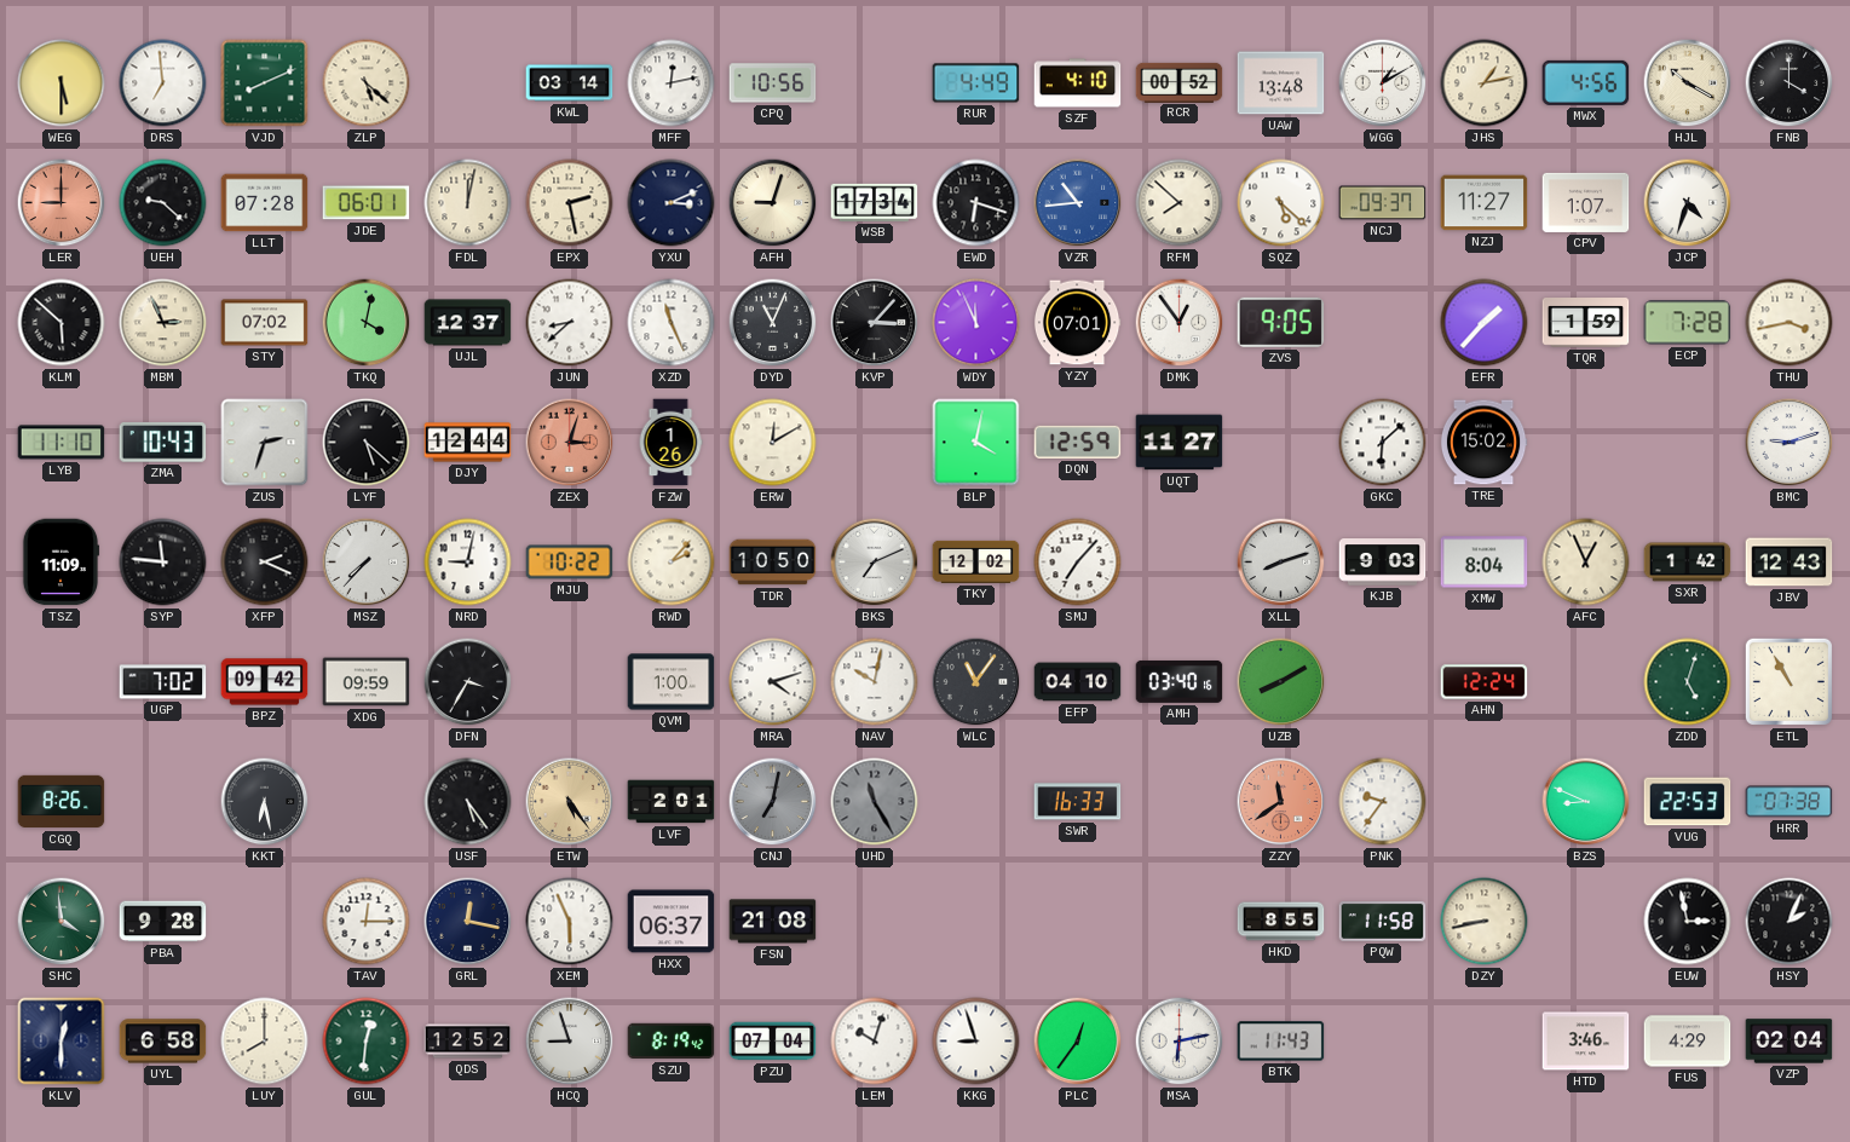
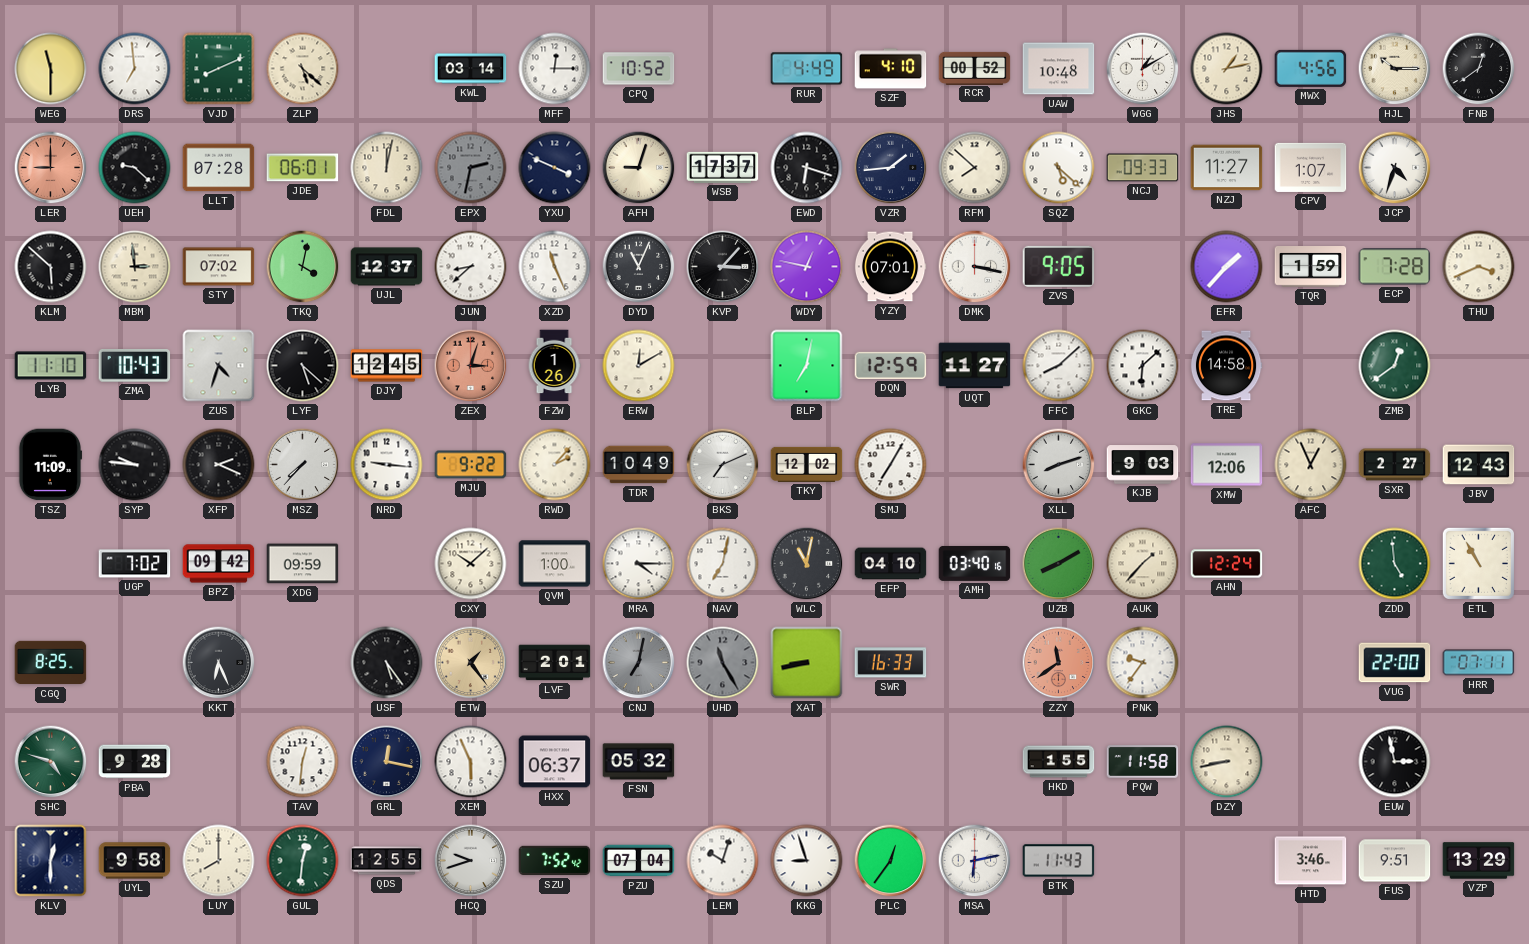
WEG: 5:30 -> 11:30 (51, 69)
MFF: 12:13 -> 12:15 (555, 69)
CPQ: 10:56 -> 10:52 (639, 69)
UAW: 13:48 -> 10:48 (1059, 69)
HJL: 10:20 -> 10:15 (1395, 69)
FNB: 4:00 -> 12:39 (1479, 69)
EPX: 2:28 -> 2:32 (471, 168)
EPX dial: cream -> grey (471, 168)
YXU: 3:11 -> 3:49 (555, 168)
WSB: 17:34 -> 17:37 (723, 167)
VZR: 10:44 -> 1:44 (891, 168)
VZR dial: blue -> navy (891, 168)
NCJ: 09:37 -> 09:33 (1143, 168)
MBM: 2:56 -> 2:59 (135, 267)
WDY: 11:56 -> 12:47 (807, 267)
DMK: 12:54 -> 3:17 (975, 267)
THU: 3:43 -> 3:41 (1479, 267)
ZUS: 2:33 -> 4:33 (219, 366)
DJY: 12:44 -> 12:45 (387, 366)
BLP: 4:02 -> 7:02 (807, 366)
FFC: none -> 8:08 (1059, 366)
TRE: 15:02 -> 14:58 (1226, 366)
ZMB: none -> 12:39 (1395, 366)
BMC: 9:12 -> none (1790, 443)
SYP: 11:46 -> 9:46 (135, 465)
NRD: 9:02 -> 9:16 (387, 465)
MJU: 10:22 -> 9:22 (471, 465)
TDR: 10:50 -> 10:49 (639, 465)
SMJ: 7:07 -> 7:05 (891, 465)
XMW: 8:04 -> 12:06 (1227, 465)
SXR: 1:42 -> 2:27 (1395, 465)
DFN: 3:35 -> none (468, 682)
CXY: none -> 10:08 (471, 564)
MRA: 4:12 -> 4:15 (639, 564)
NAV: 10:02 -> 7:02 (723, 564)
WLC: 11:06 -> 11:02 (807, 564)
AUK: none -> 1:37 (1143, 564)
ZDD: 5:03 -> 4:59 (1395, 564)
CGQ: 8:26 -> 8:25 (51, 663)
KKT: 6:28 -> 6:26 (219, 663)
ETW: 5:24 -> 1:24 (471, 663)
XAT: none -> 8:43 (807, 663)
BZS: 8:49 -> none (1586, 802)
VUG: 22:53 -> 22:00 (1395, 663)
HRR: 07:38 -> 07:11 (1479, 663)
SHC: 3:59 -> 4:48 (51, 762)
TAV: 12:15 -> 12:31 (303, 762)
FSN: 21:08 -> 05:32 (639, 762)
HKD: 8:55 -> 1:55 (1059, 762)
HSY: 2:04 -> none (1790, 922)
UYL: 6:58 -> 9:58 (135, 861)
QDS: 12:52 -> 12:55 (387, 861)
HCQ: 8:57 -> 9:42 (471, 861)
SZU: 8:19 -> 7:52 (555, 861)
FUS: 4:29 -> 9:51 (1395, 861)
VZP: 02:04 -> 13:29 (1479, 861)
